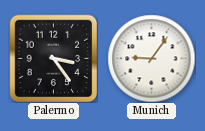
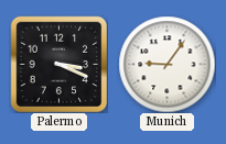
Palermo: 3:24 -> 3:19 (58, 64)
